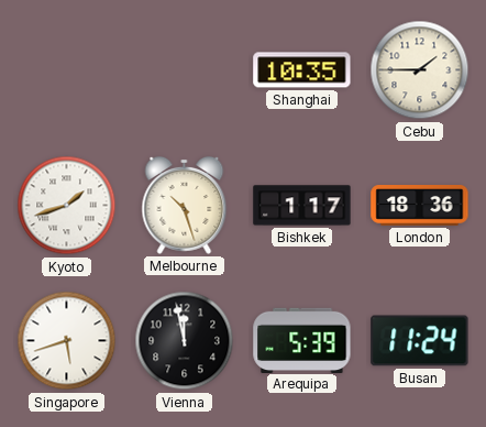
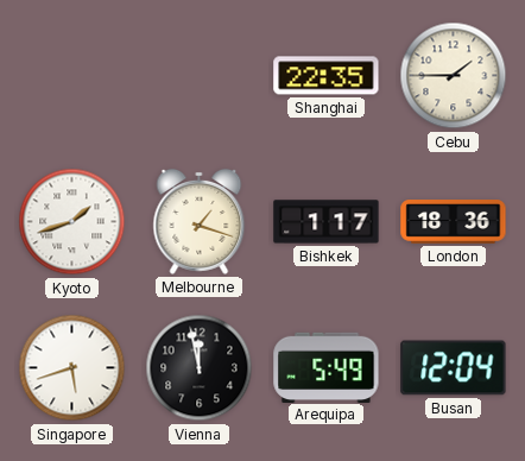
Shanghai: 10:35 -> 22:35 (327, 76)
Melbourne: 10:27 -> 1:18 (200, 221)
Arequipa: 5:39 -> 5:49 (327, 367)
Busan: 11:24 -> 12:04 (454, 368)
